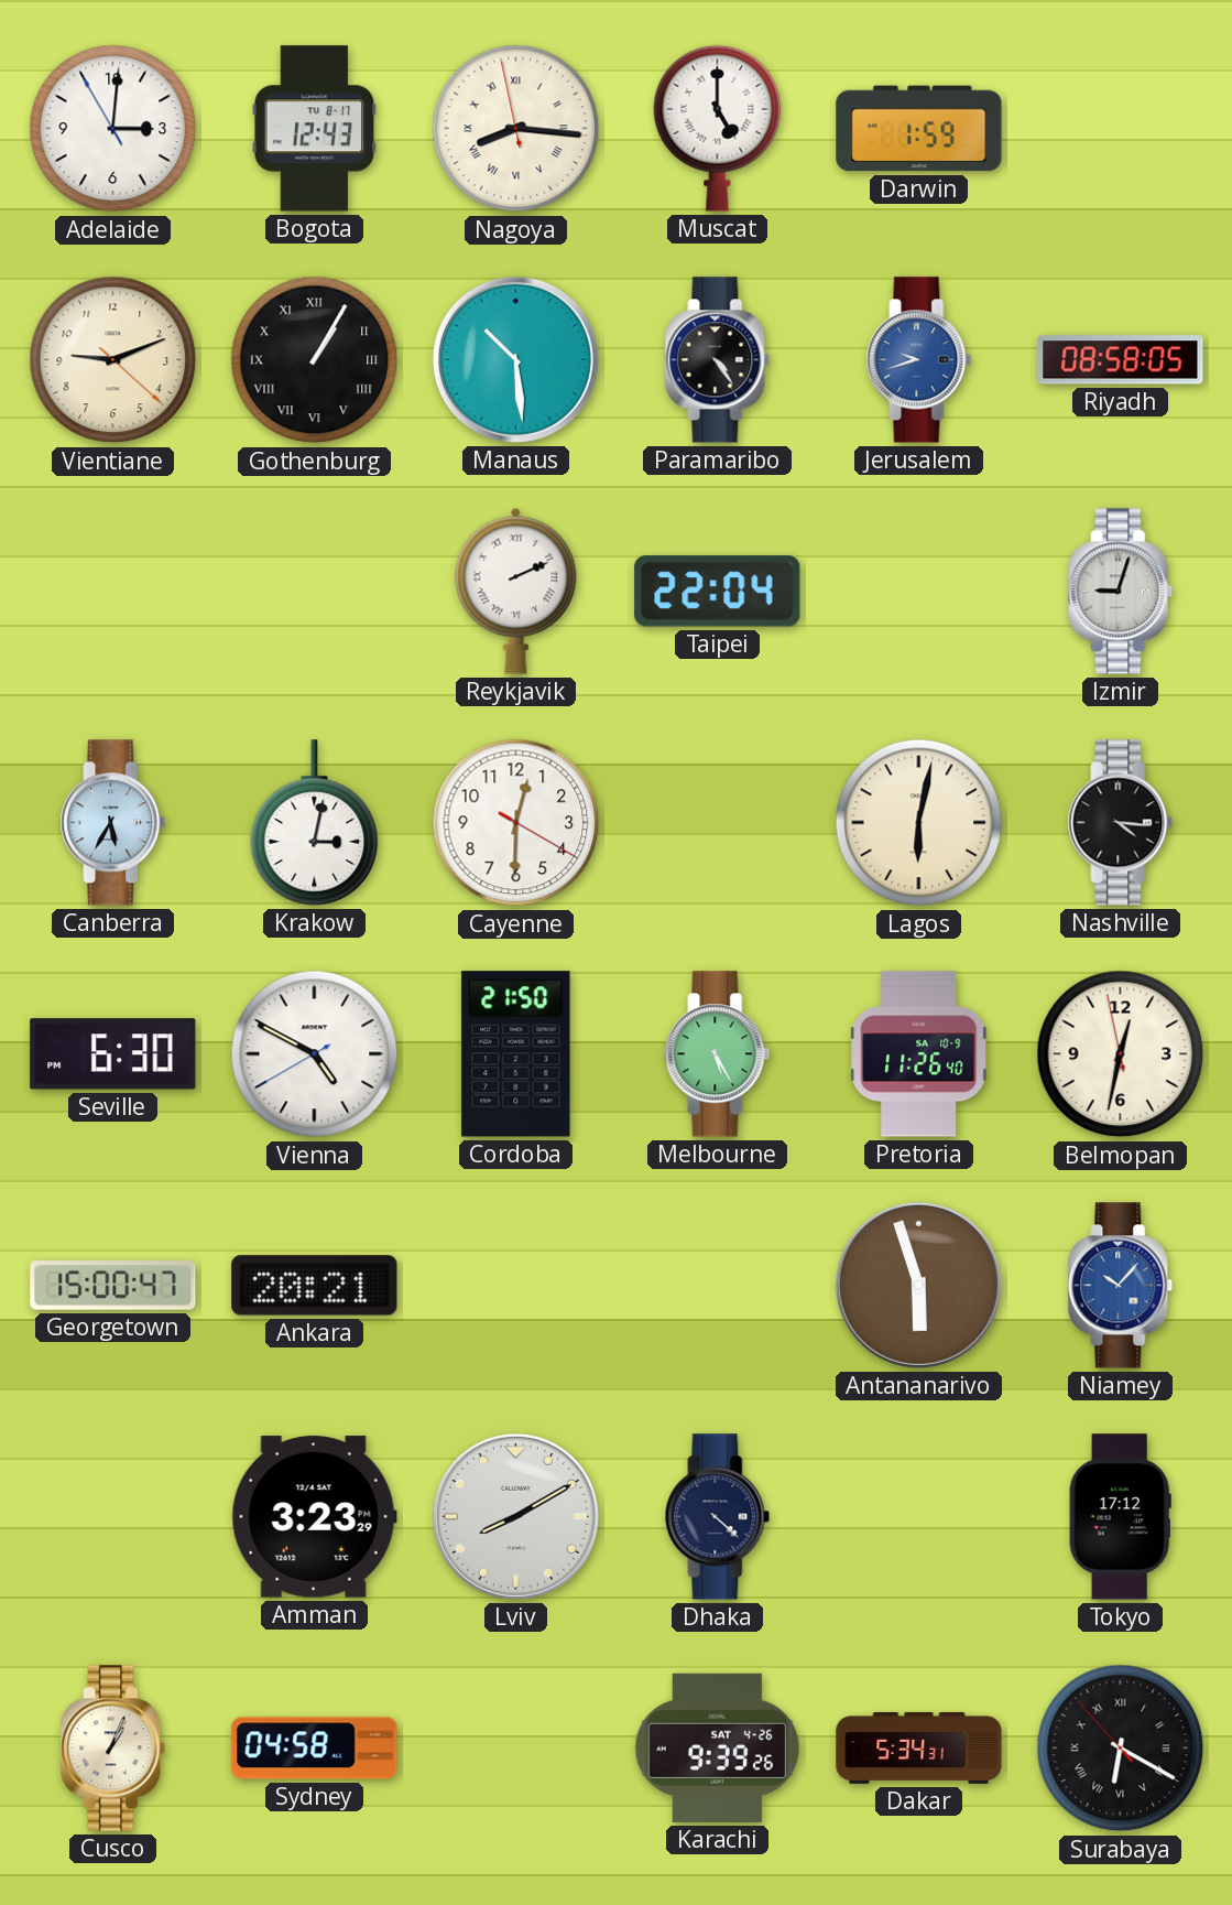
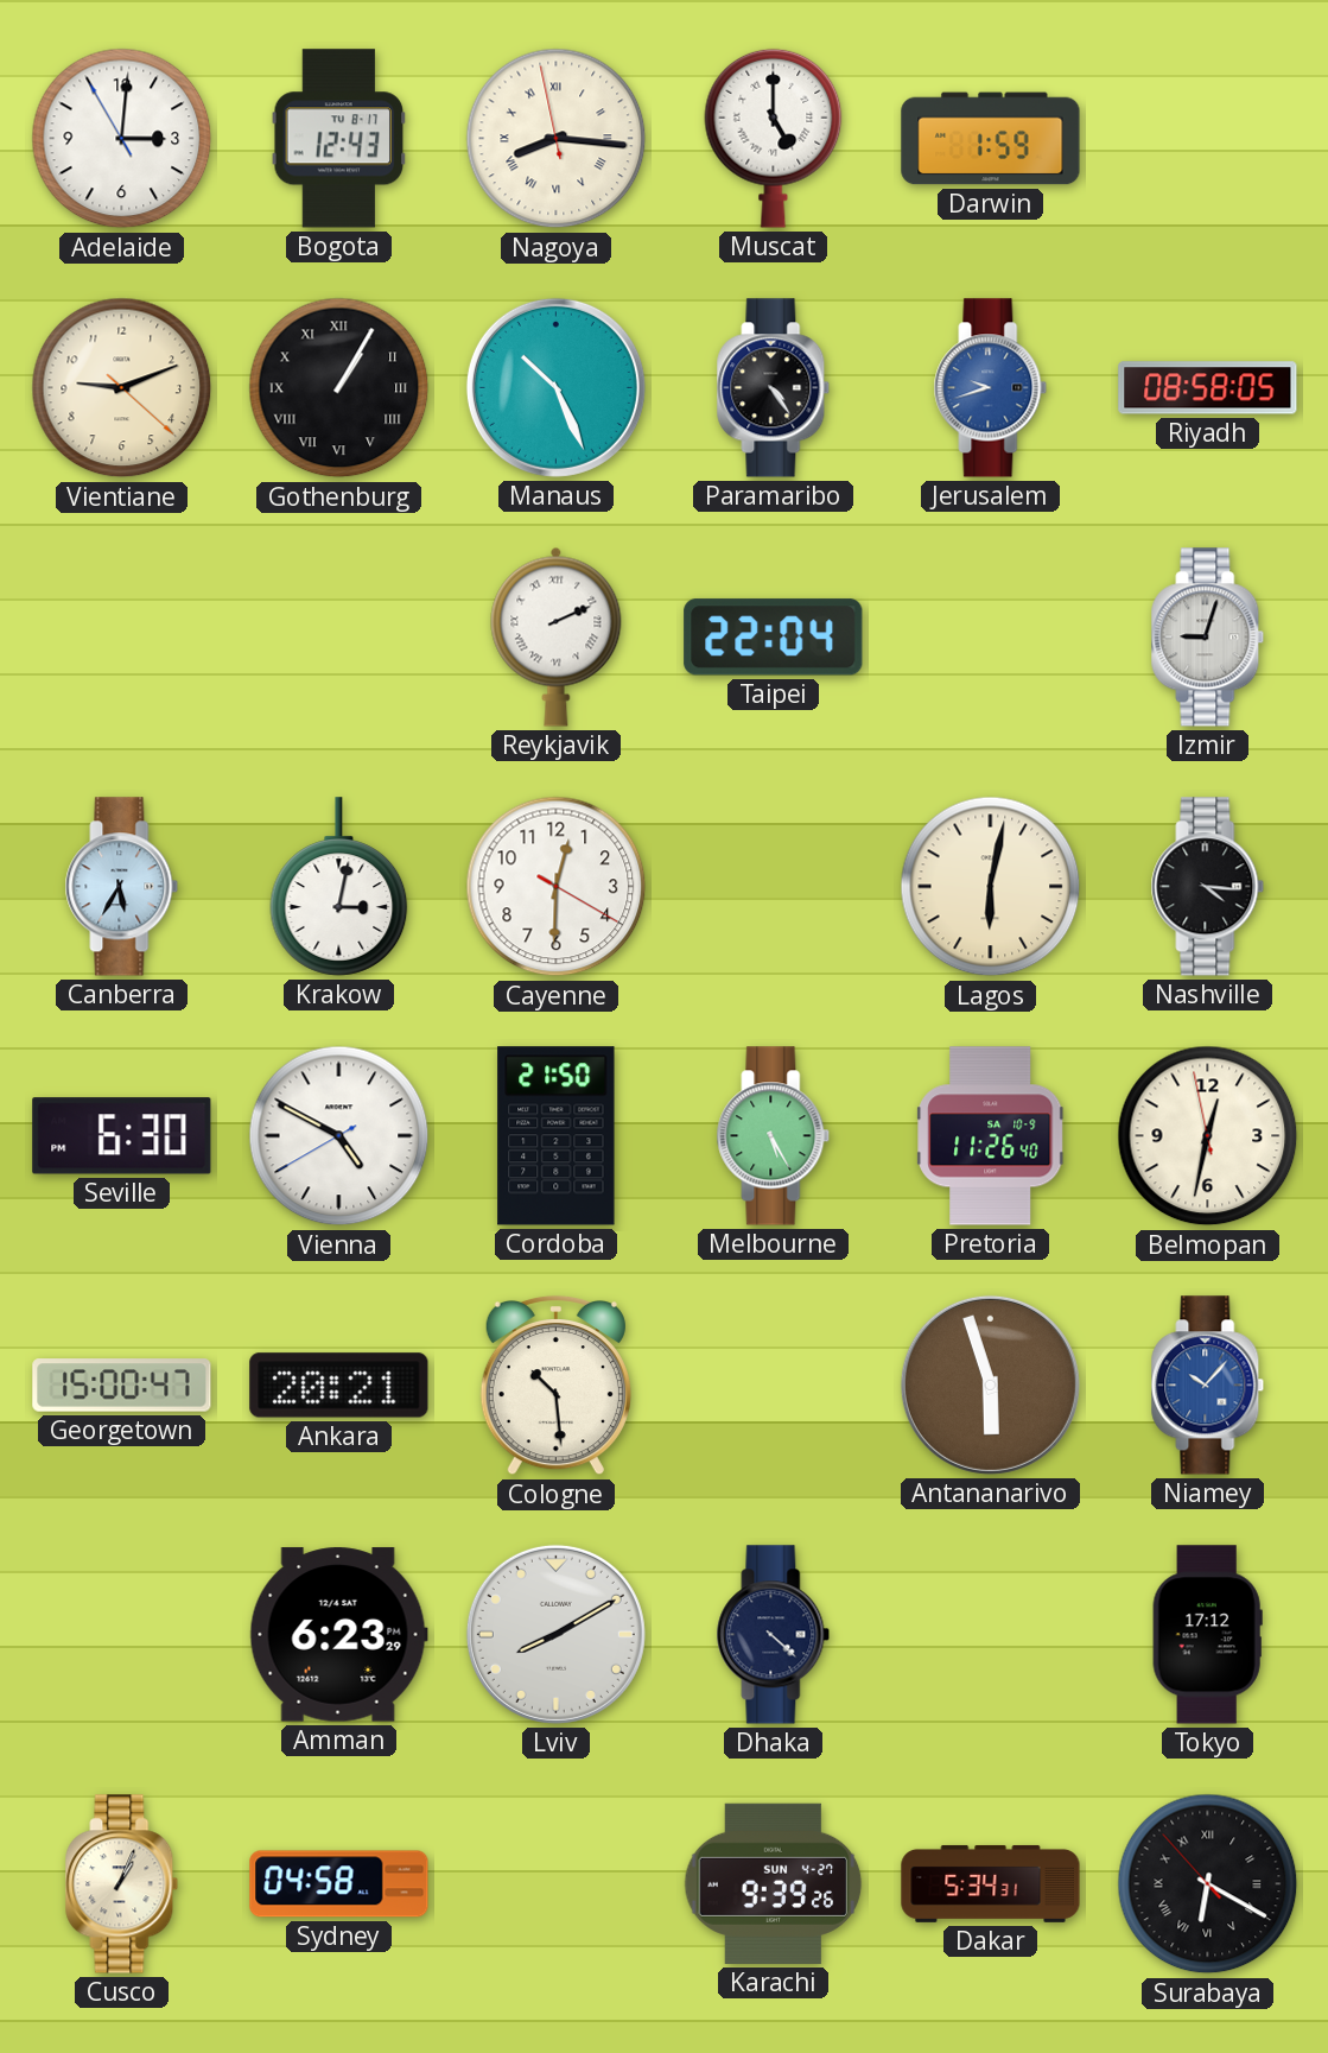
Manaus: 10:29 -> 10:26 (555, 387)
Cologne: none -> 10:29 (555, 1386)
Amman: 3:23 -> 6:23 (338, 1635)
Karachi date: SAT 4-26 -> SUN 4-27 (774, 1883)
